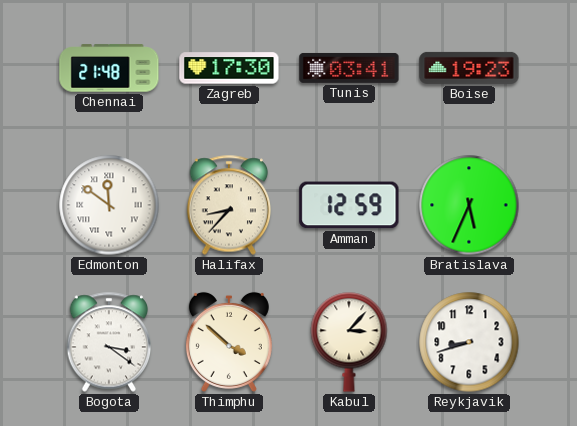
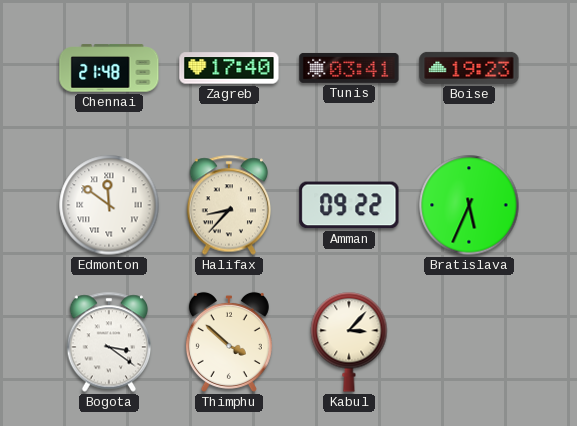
Zagreb: 17:30 -> 17:40 (229, 68)
Amman: 12:59 -> 09:22 (349, 205)
Reykjavik: 8:42 -> none (469, 342)
